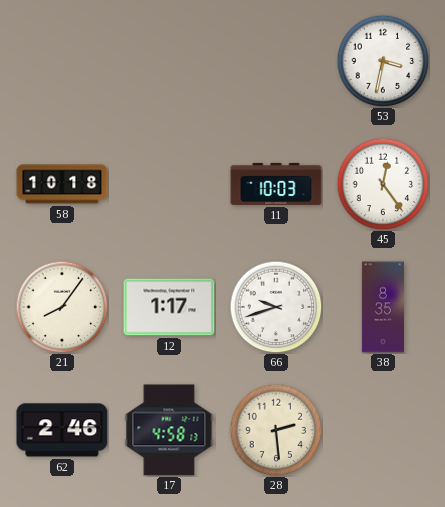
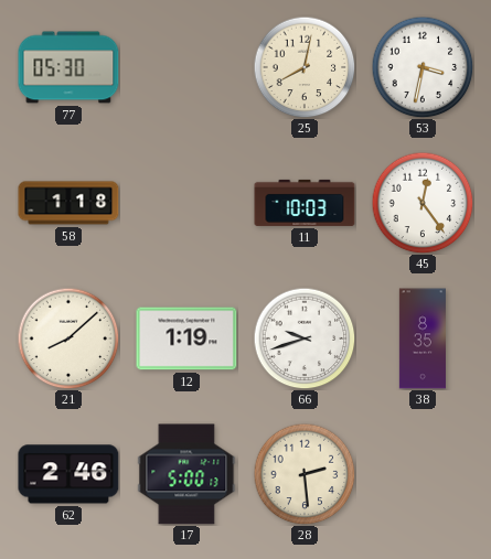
77: none -> 05:30 (68, 67)
25: none -> 8:02 (305, 67)
58: 10:18 -> 1:18 (68, 203)
21: 8:06 -> 8:08 (68, 338)
12: 1:17 -> 1:19 (186, 338)
17: 4:58 -> 5:00 (186, 474)
